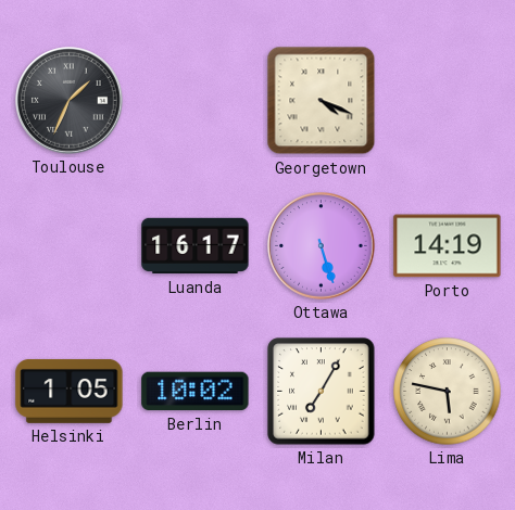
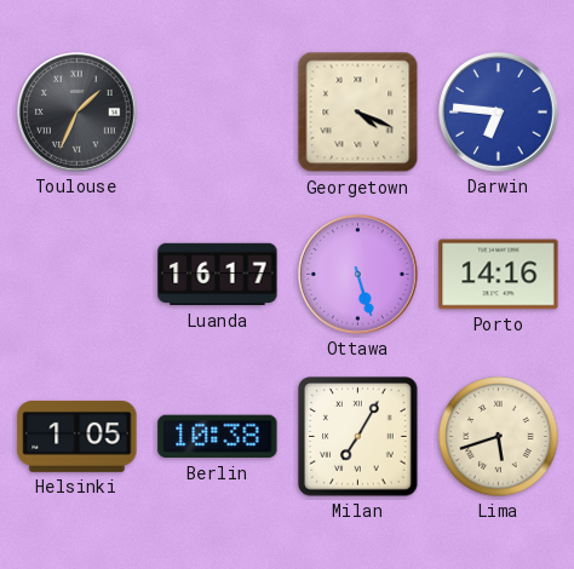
Darwin: none -> 6:46 (499, 113)
Porto: 14:19 -> 14:16 (499, 275)
Berlin: 10:02 -> 10:38 (218, 437)
Lima: 5:47 -> 5:42 (499, 437)
